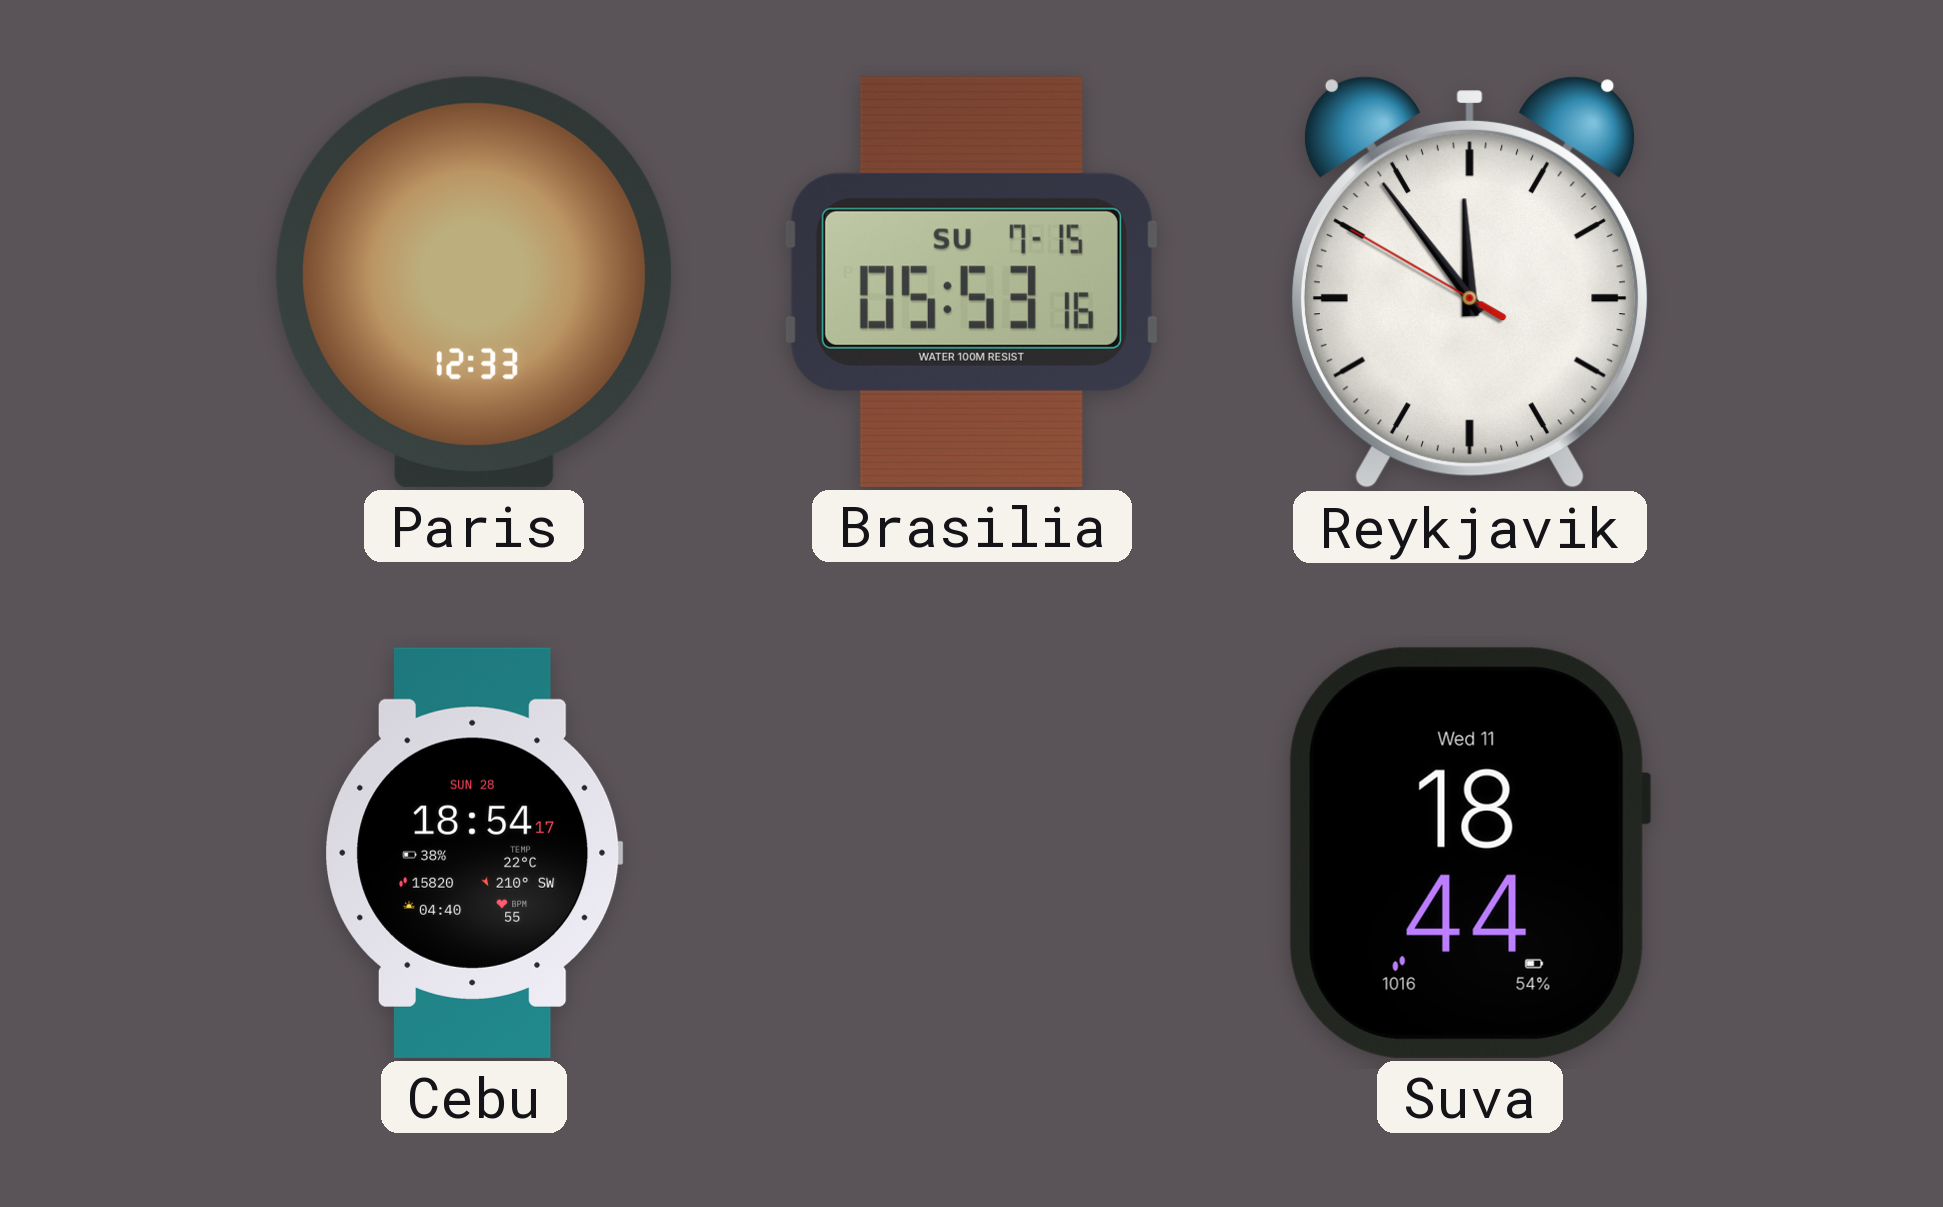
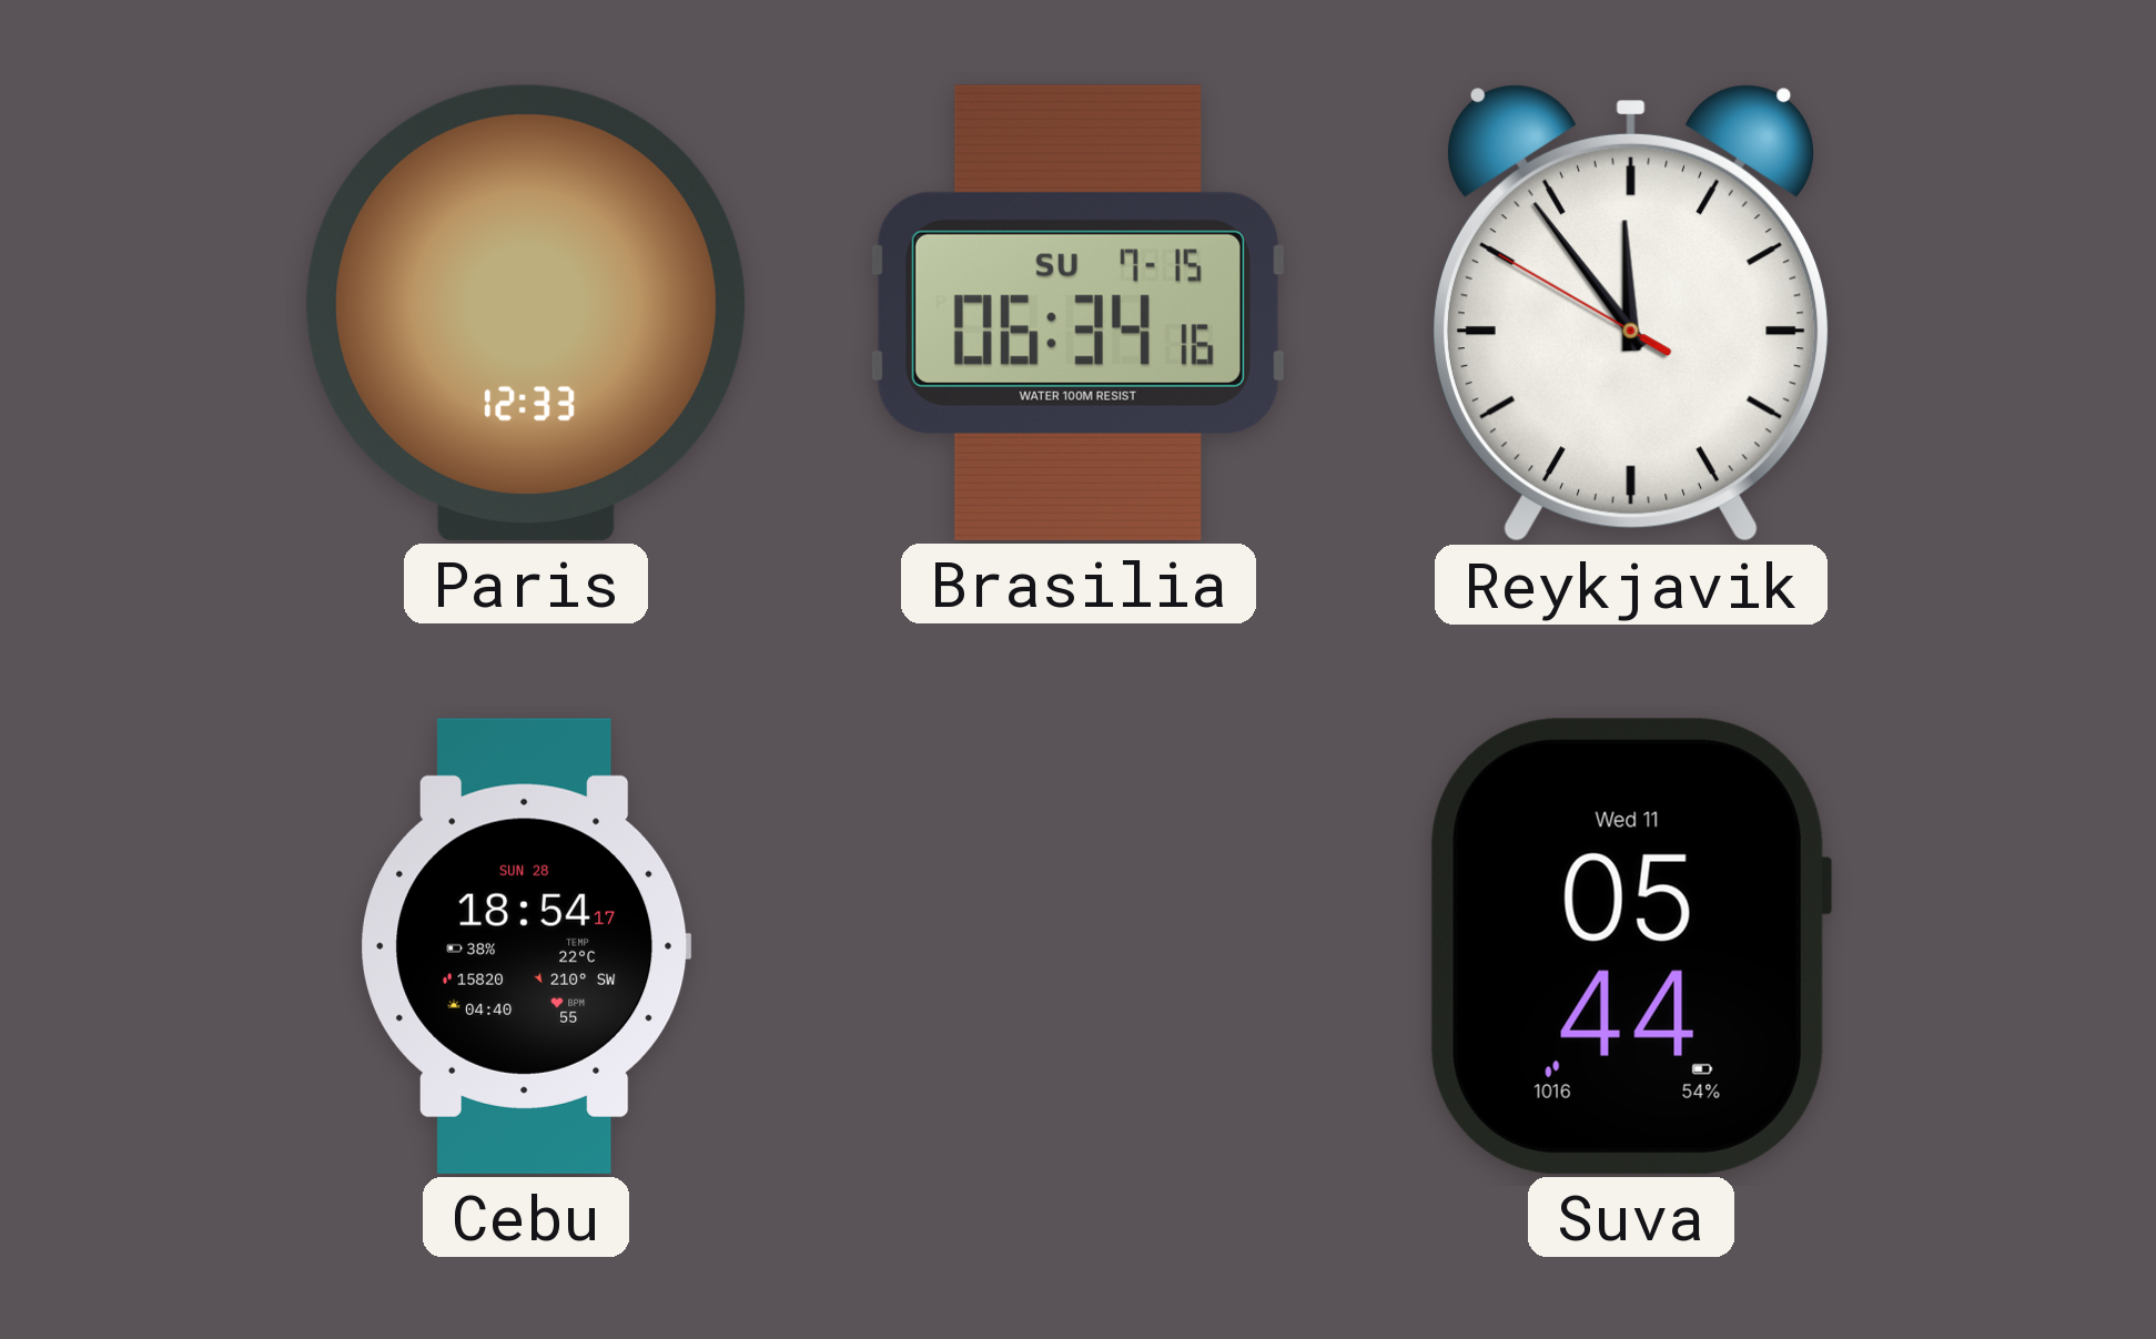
Brasilia: 05:53 -> 06:34 (1079, 313)
Suva: 18:44 -> 05:44 (1631, 946)
